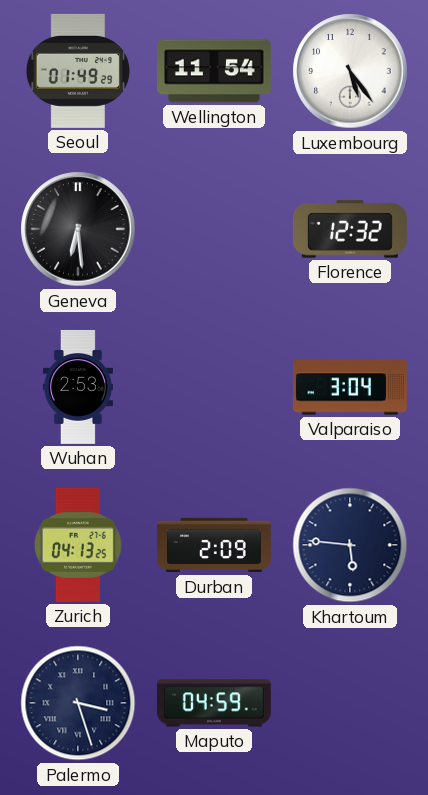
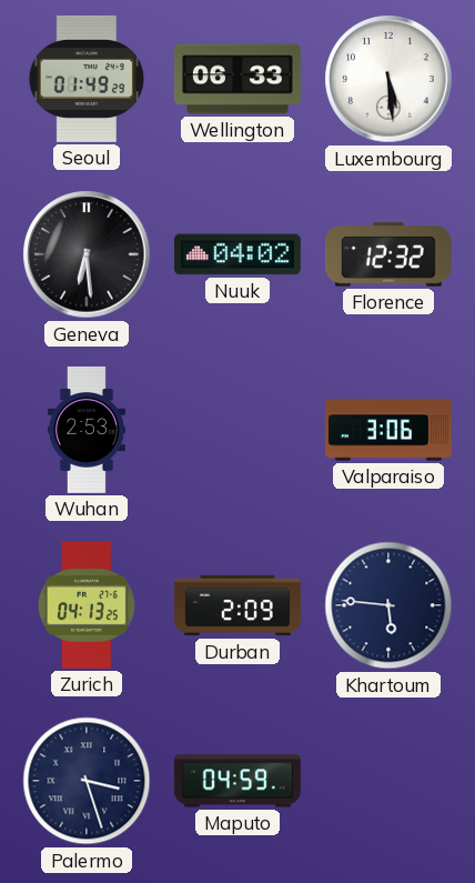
Wellington: 11:54 -> 06:33 (238, 79)
Luxembourg: 5:24 -> 5:29 (388, 79)
Nuuk: none -> 04:02 (238, 254)
Valparaiso: 3:04 -> 3:06 (388, 430)
